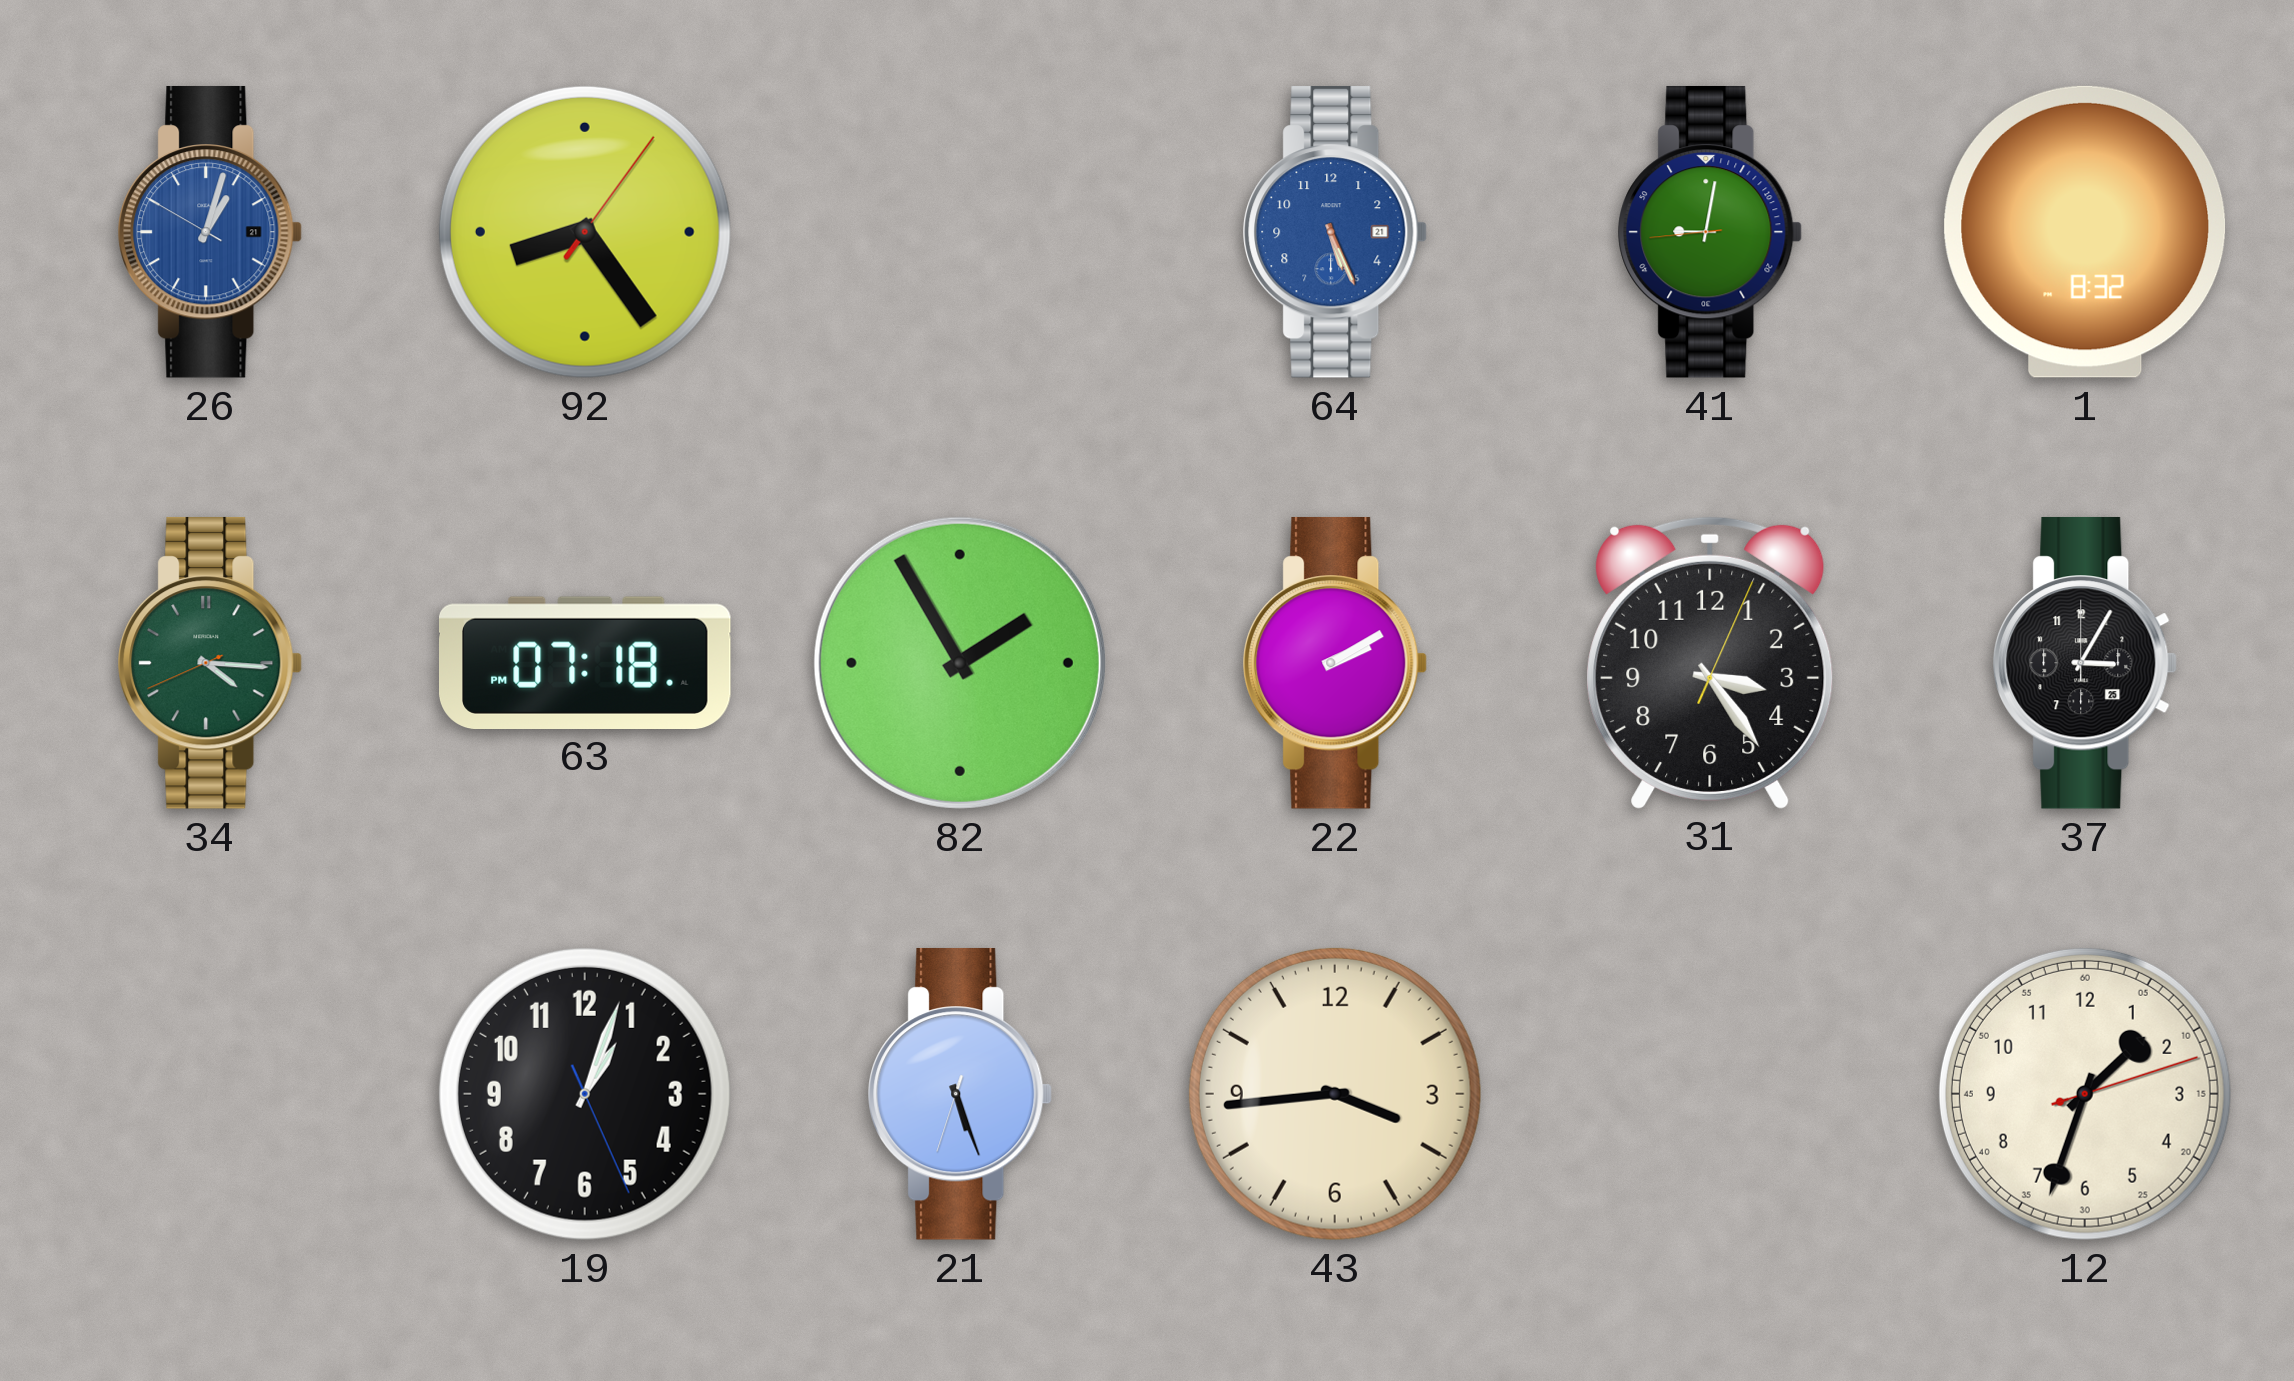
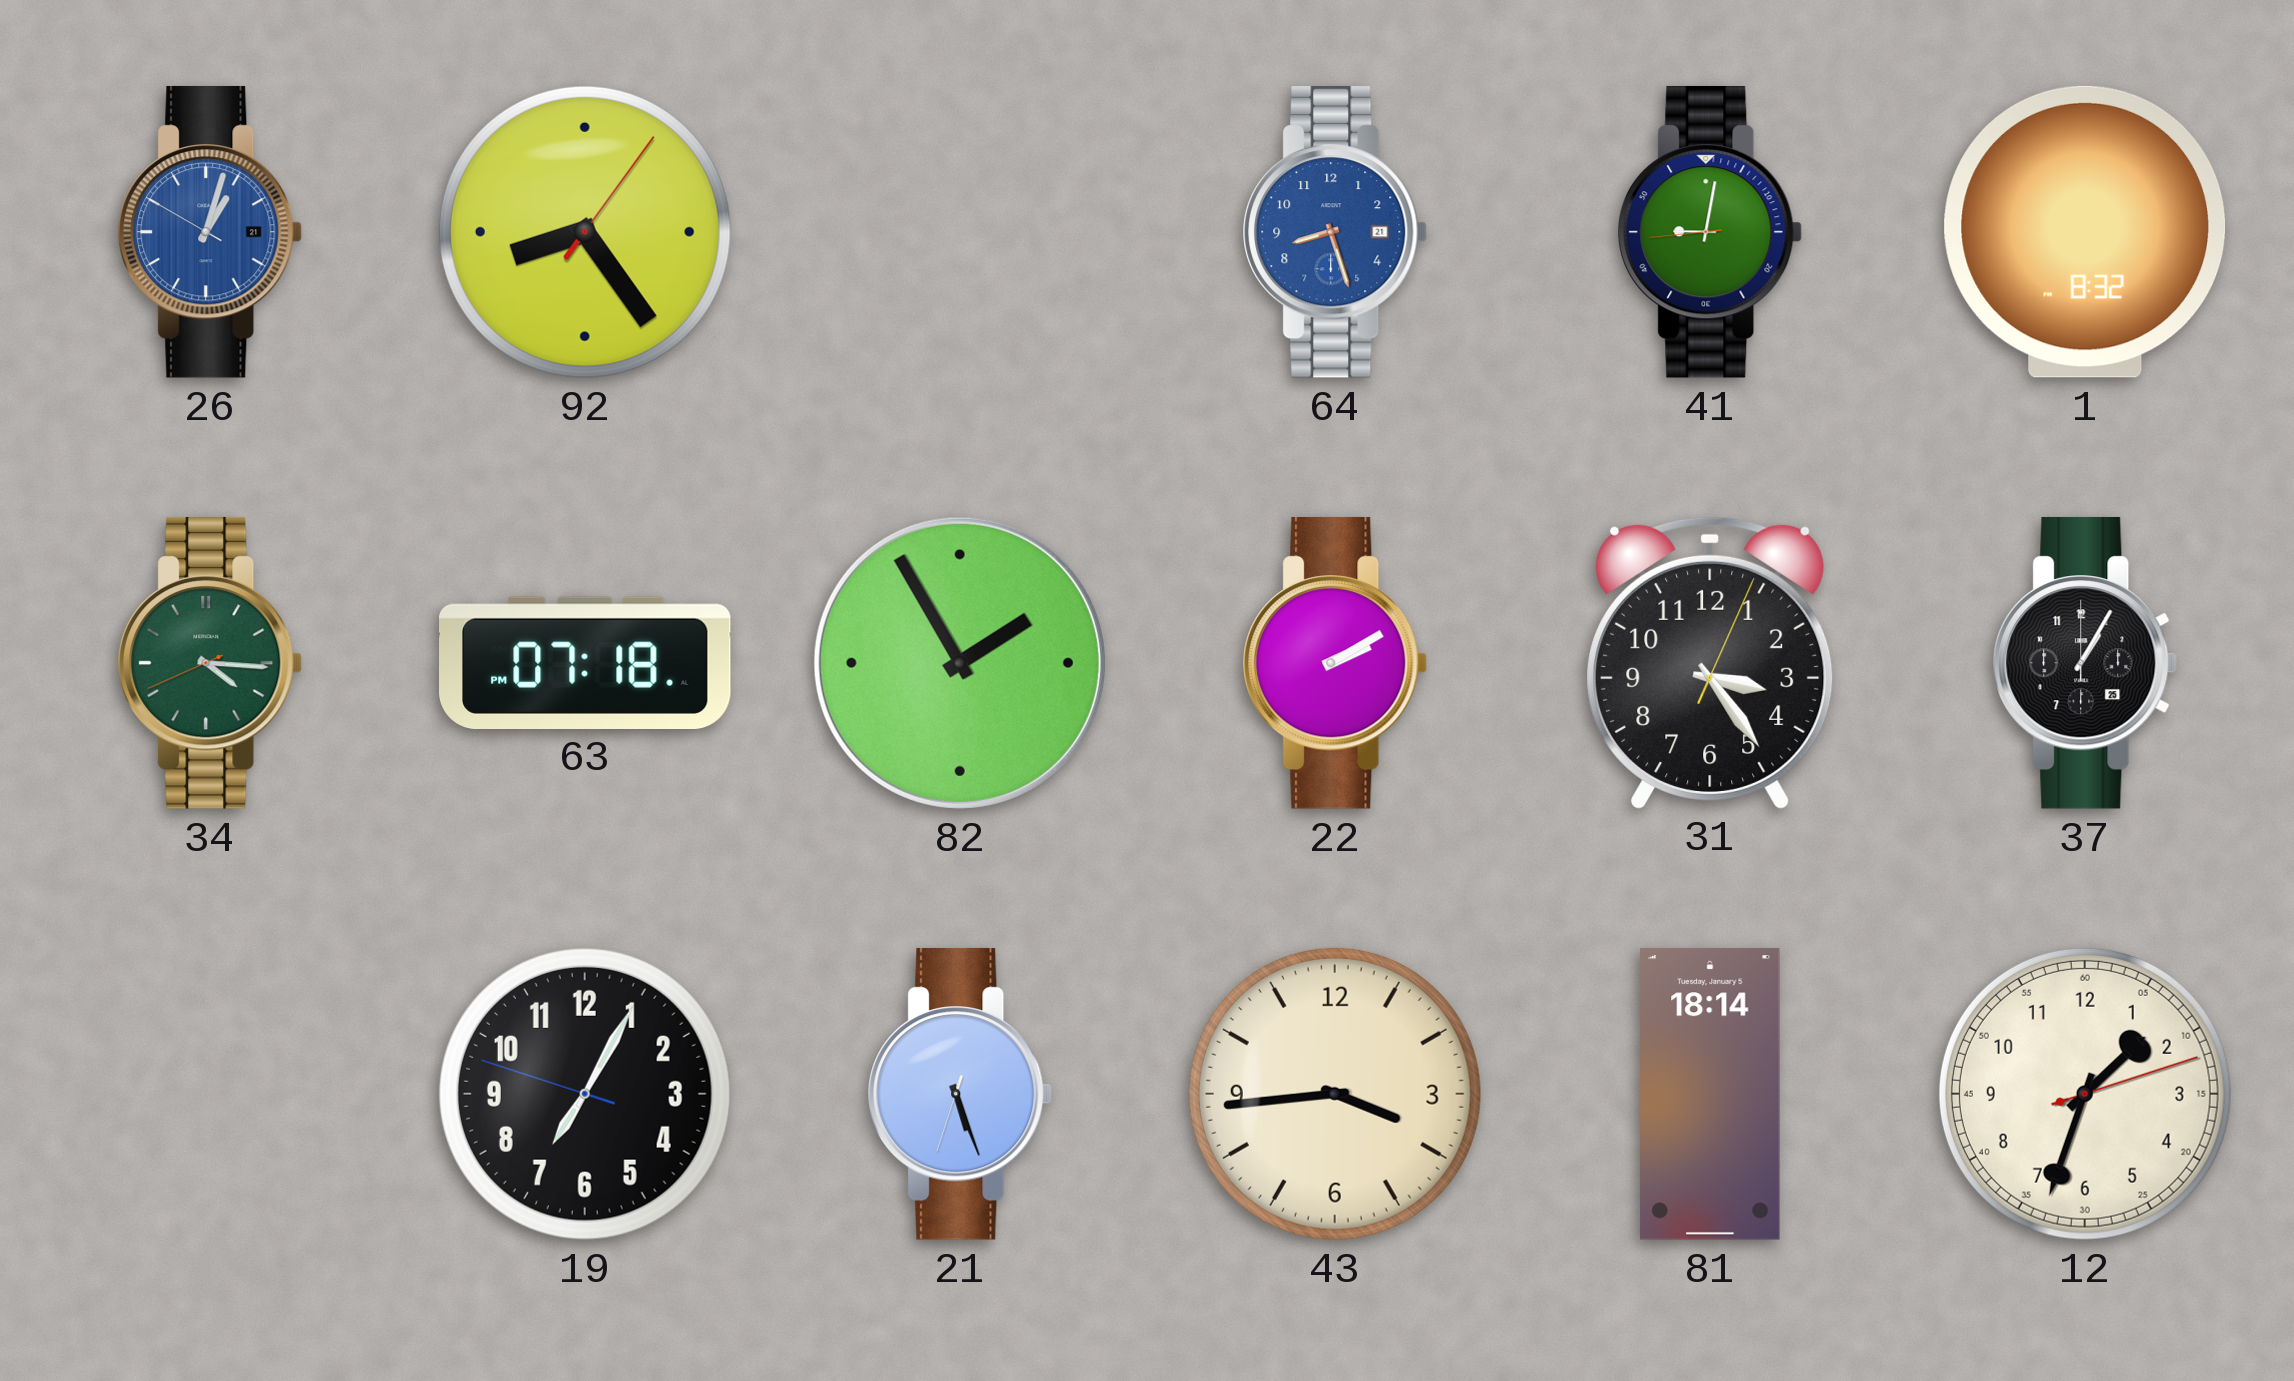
64: 5:26 -> 8:27 (1335, 232)
37: 3:05 -> 1:05 (2085, 663)
19: 1:03 -> 7:04 (585, 1094)
81: none -> 18:14 (1710, 1094)
